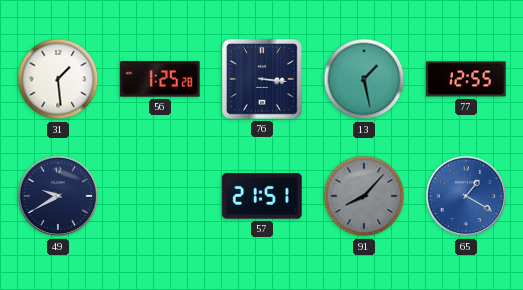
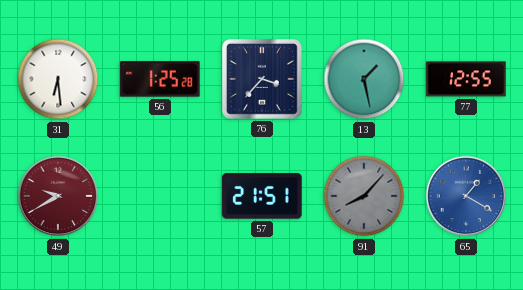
31: 1:29 -> 6:29 (58, 79)
76: 3:16 -> 3:37 (262, 79)
49 dial: navy -> burgundy (58, 196)
